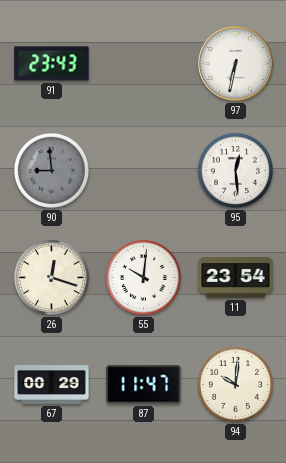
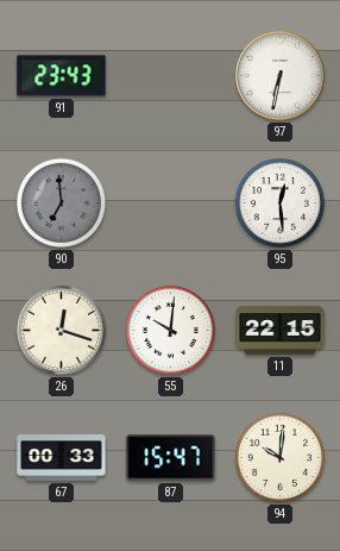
90: 8:59 -> 6:59 (61, 202)
11: 23:54 -> 22:15 (281, 331)
67: 00:29 -> 00:33 (62, 458)
87: 11:47 -> 15:47 (171, 458)
